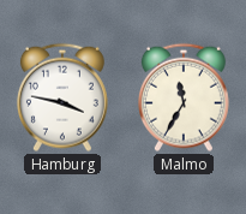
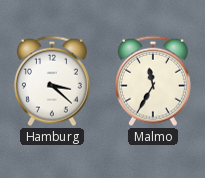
Hamburg: 3:47 -> 3:22 (52, 81)
